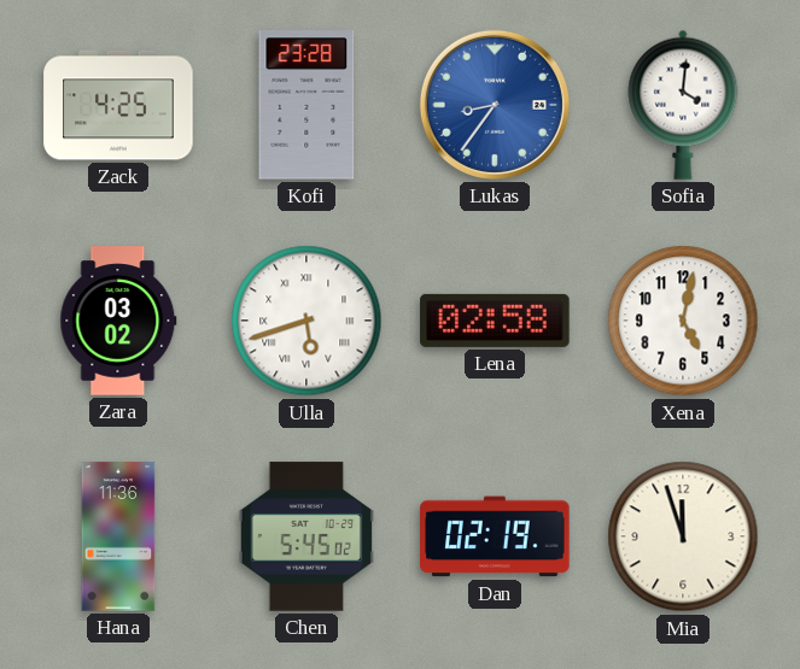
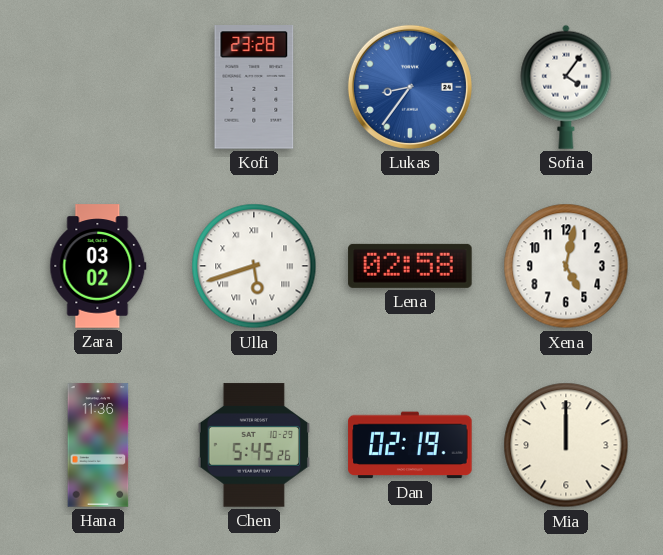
Zack: 4:25 -> none (118, 105)
Sofia: 4:01 -> 4:06 (566, 87)
Chen: 5:45:02 -> 5:45:26 (254, 445)
Mia: 11:57 -> 12:00 (566, 445)
